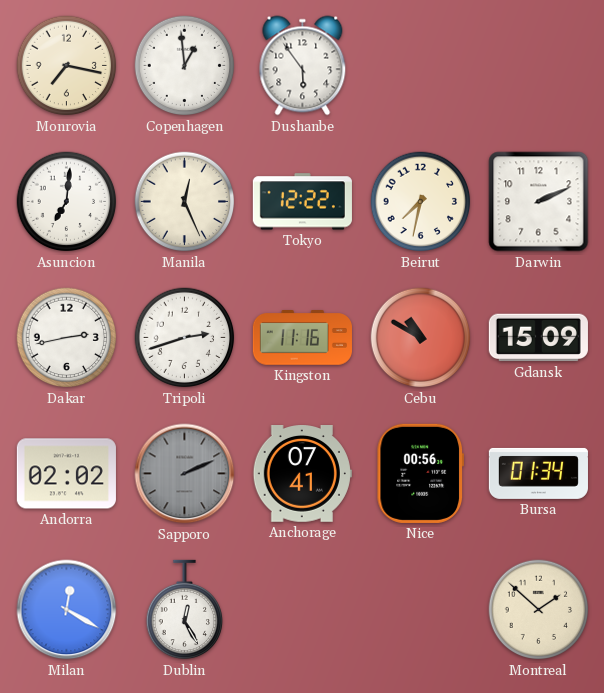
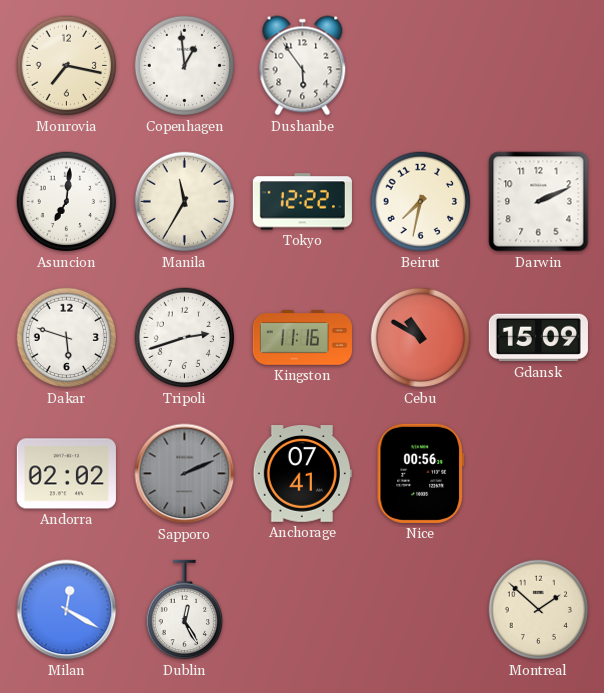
Manila: 12:26 -> 11:35 (185, 202)
Dakar: 2:43 -> 5:48 (67, 338)
Bursa: 01:34 -> none (538, 473)
